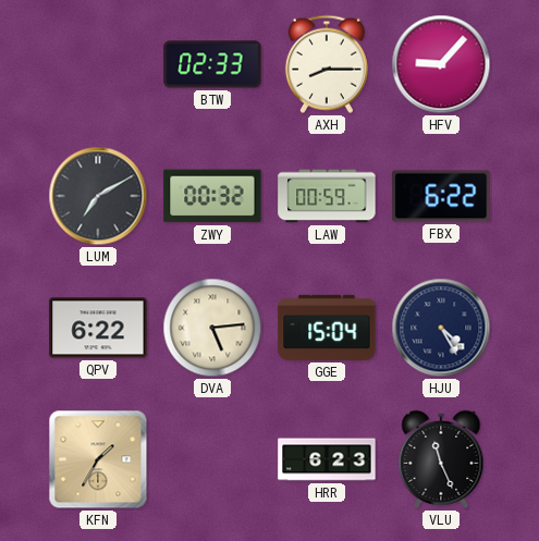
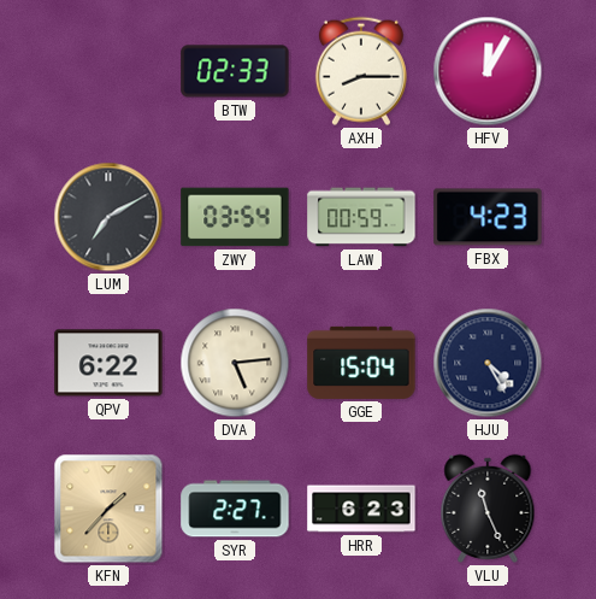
HFV: 9:07 -> 12:05 (488, 71)
ZWY: 00:32 -> 03:54 (235, 217)
FBX: 6:22 -> 4:23 (488, 217)
KFN: 1:35 -> 1:37 (108, 509)
SYR: none -> 2:27 (235, 509)
